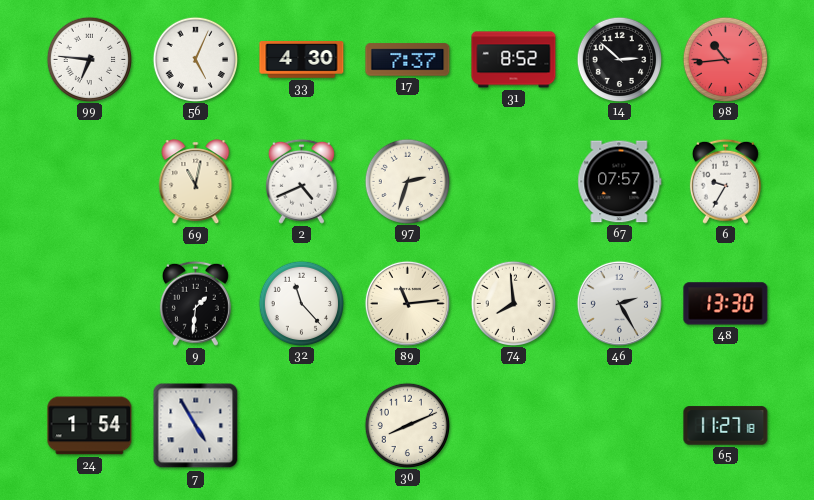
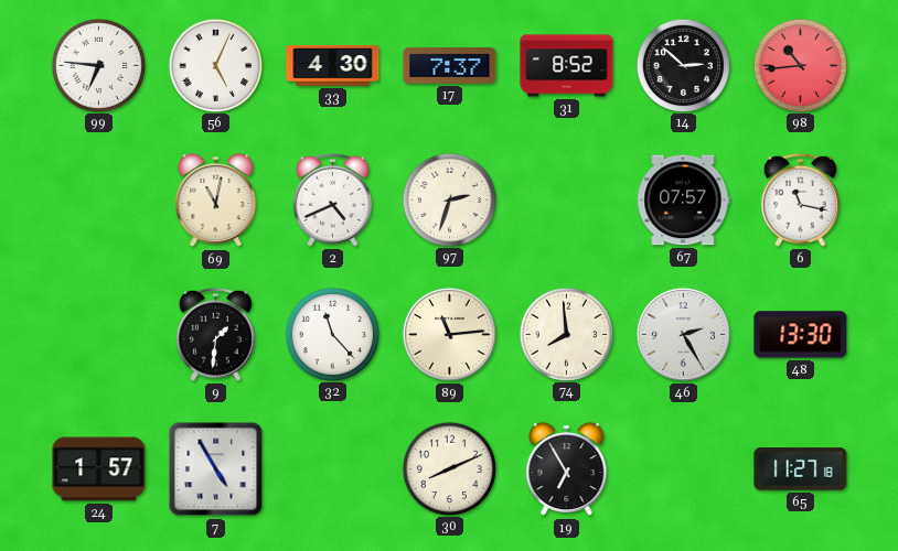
6: 9:35 -> 11:17 (800, 199)
24: 1:54 -> 1:57 (99, 469)
19: none -> 6:55 (567, 469)
